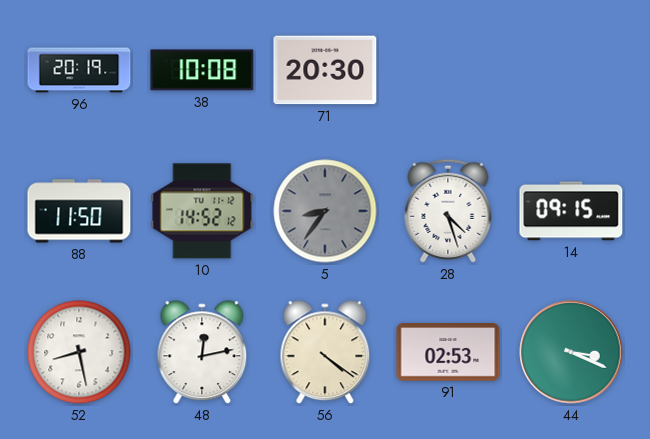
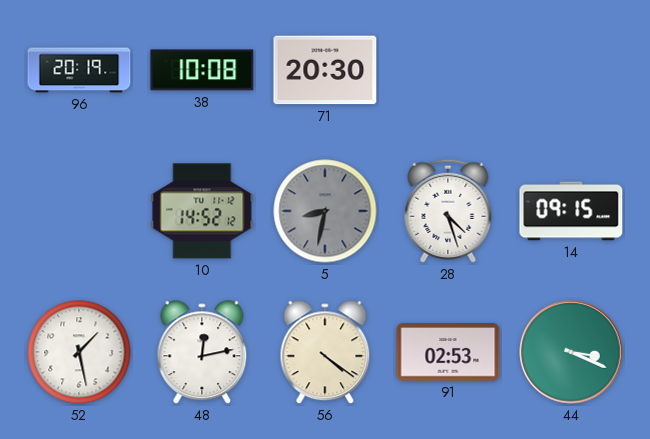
88: 11:50 -> none (79, 211)
5: 8:36 -> 8:32 (325, 211)
52: 8:28 -> 1:28 (79, 352)
